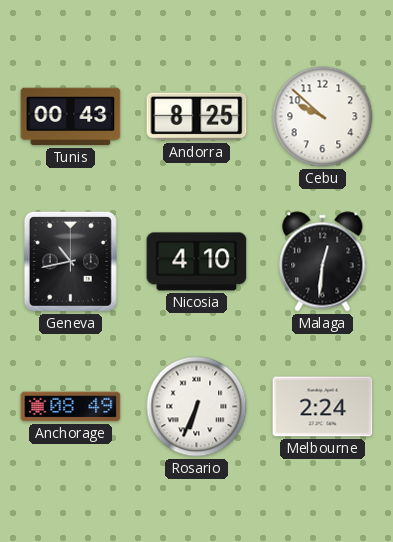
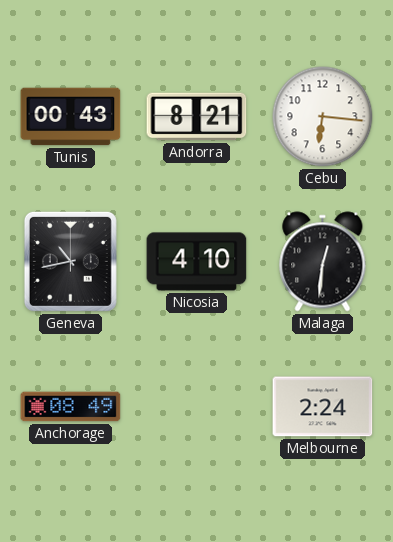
Andorra: 8:25 -> 8:21 (197, 117)
Cebu: 9:52 -> 6:16 (323, 117)
Rosario: 6:34 -> none (197, 407)
